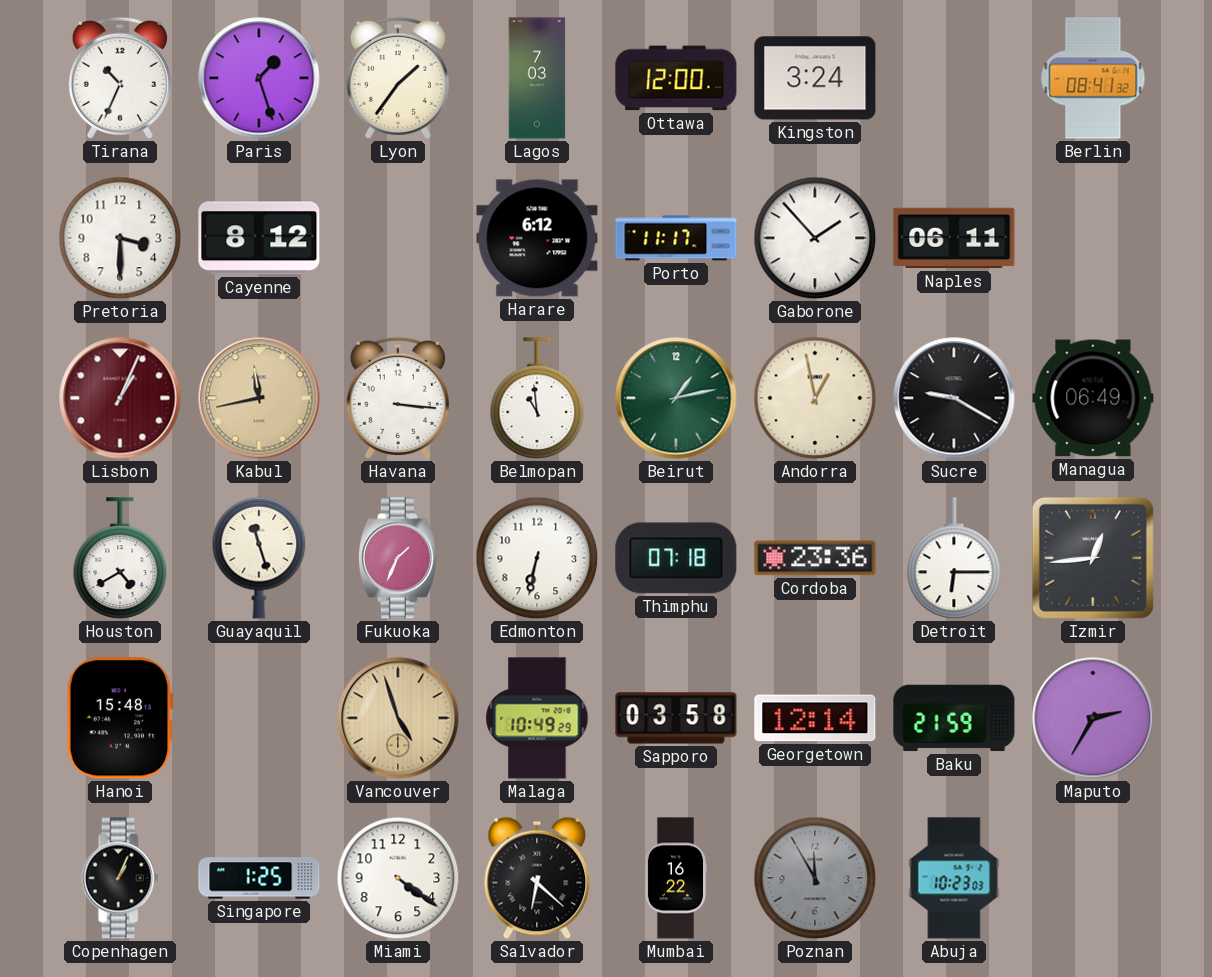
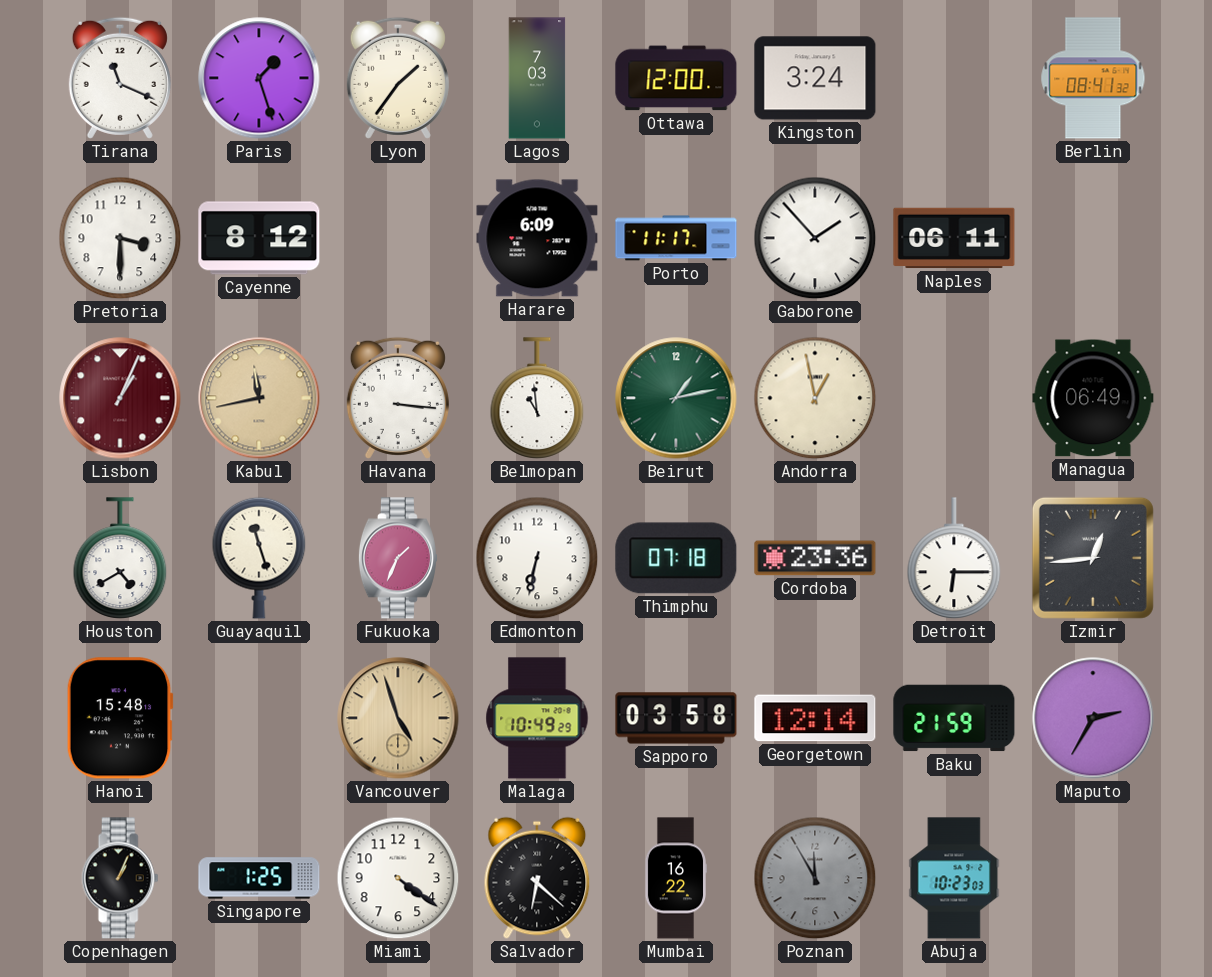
Tirana: 10:34 -> 11:19 (120, 78)
Harare: 6:12 -> 6:09 (537, 238)
Sucre: 9:20 -> none (954, 398)
